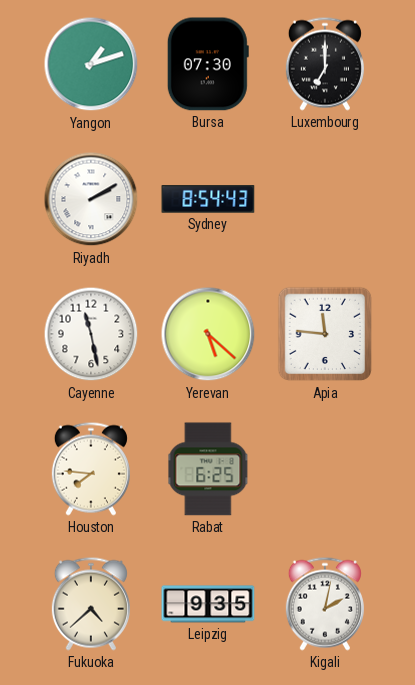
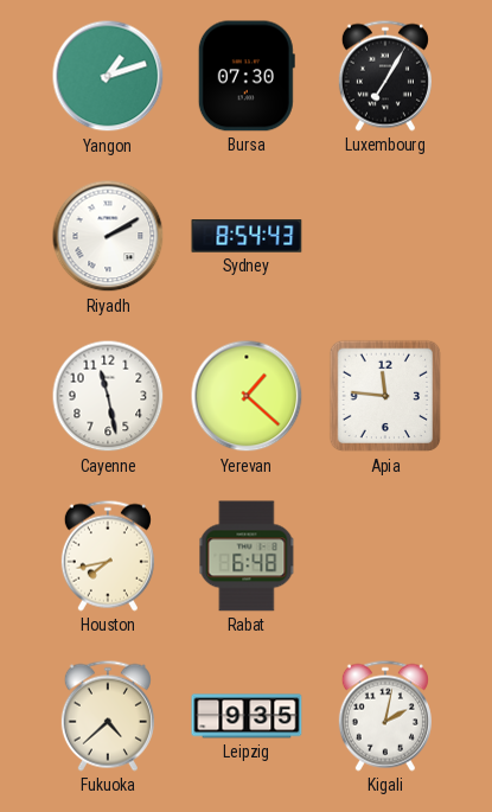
Luxembourg: 7:00 -> 7:05 (385, 76)
Yerevan: 5:22 -> 1:22 (247, 396)
Houston: 7:46 -> 7:43 (108, 556)
Rabat: 6:25 -> 6:48 (247, 556)
